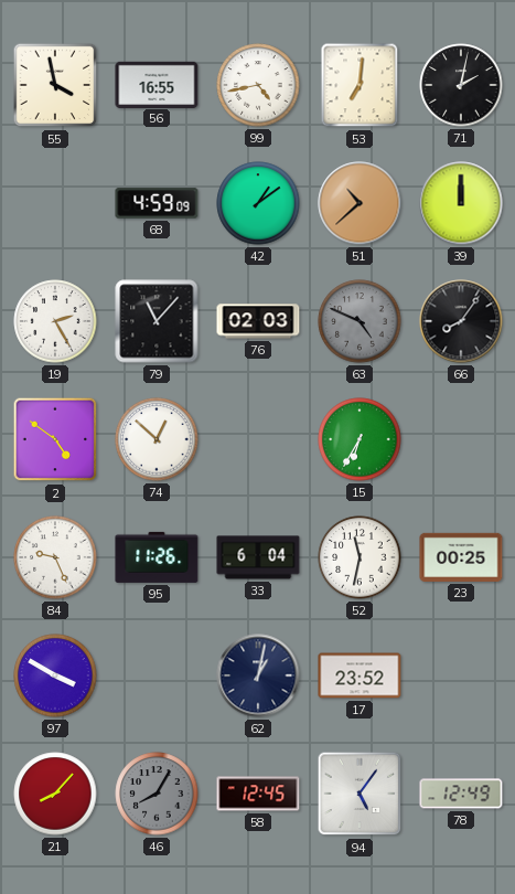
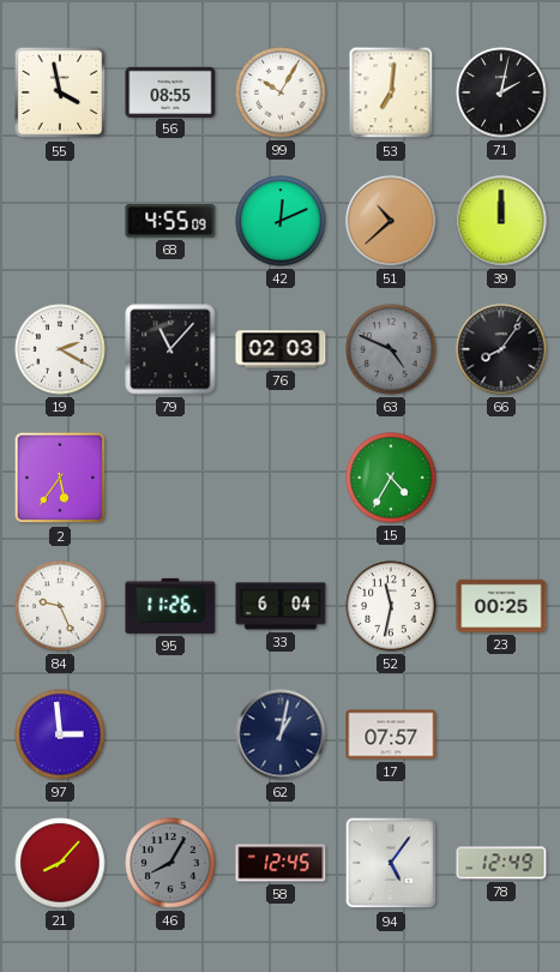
56: 16:55 -> 08:55 (170, 91)
99: 4:43 -> 10:05 (281, 92)
68: 4:59 -> 4:55 (170, 221)
42: 1:09 -> 12:11 (281, 221)
19: 2:25 -> 2:20 (60, 349)
2: 4:51 -> 5:36 (60, 478)
74: 12:52 -> none (157, 439)
15: 6:35 -> 4:35 (391, 478)
97: 3:50 -> 2:59 (60, 734)
17: 23:52 -> 07:57 (391, 734)
